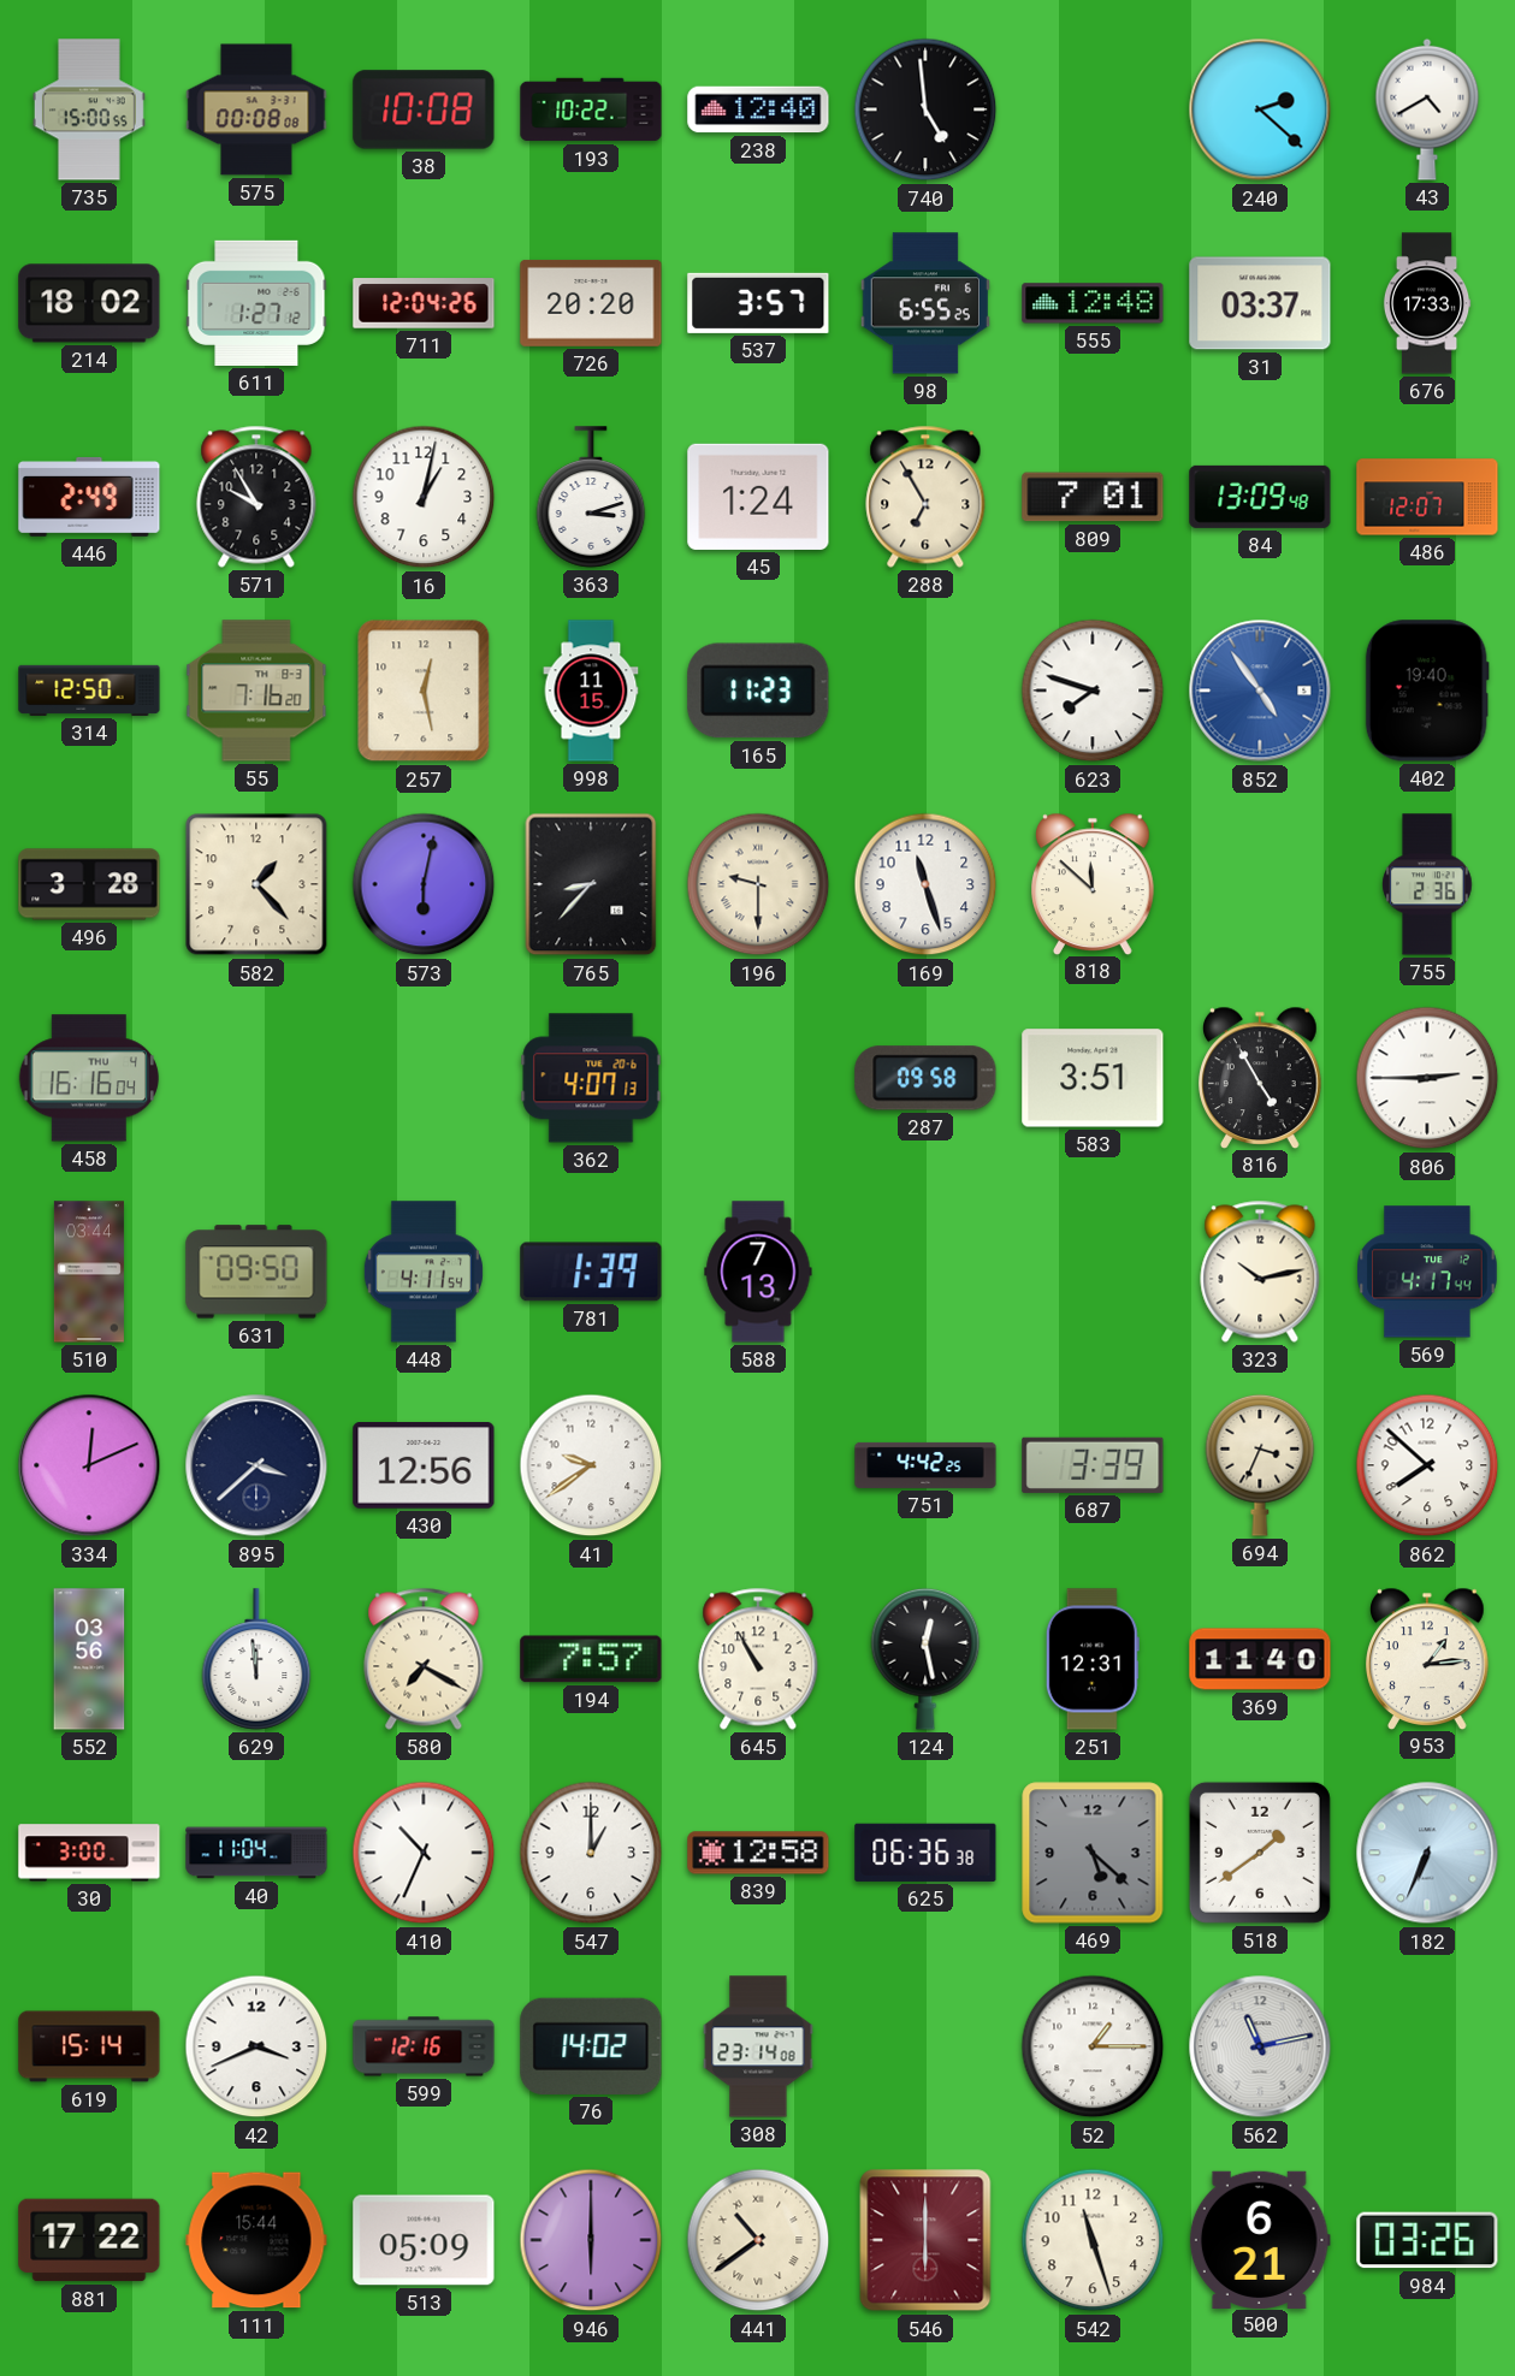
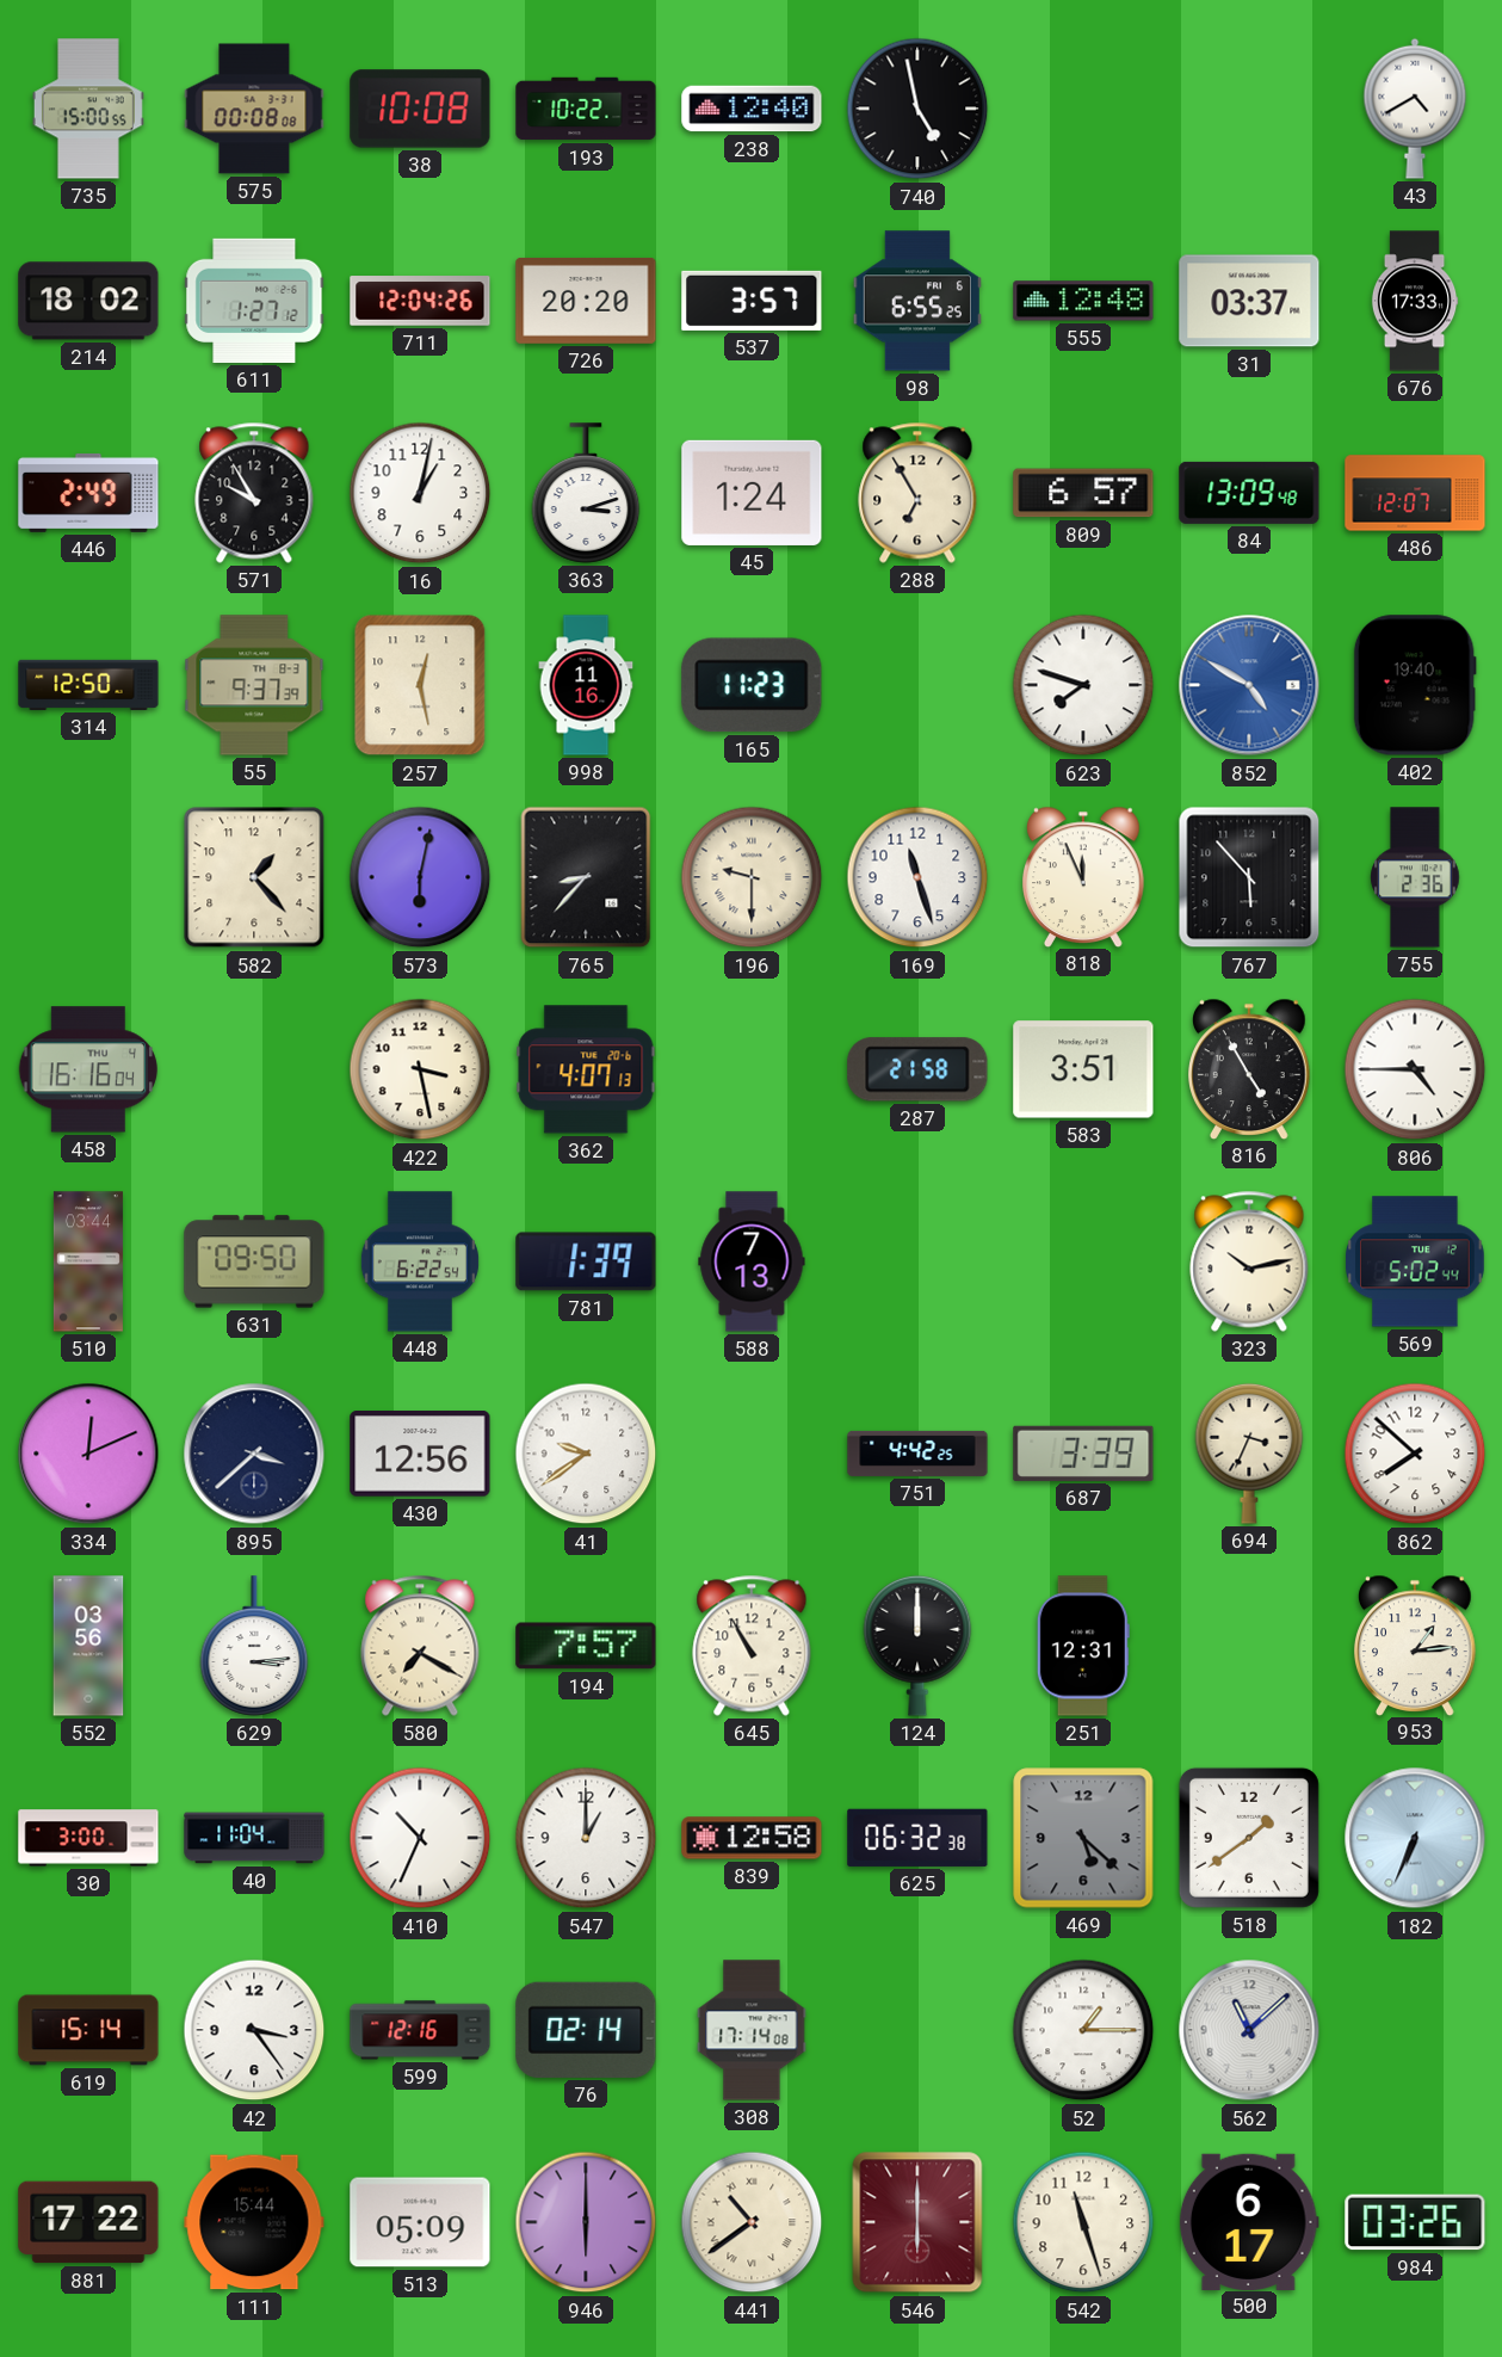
740: 4:59 -> 4:58 (917, 109)
240: 2:22 -> none (1260, 109)
809: 7:01 -> 6:57 (1083, 493)
55: 7:16 -> 9:37 (254, 685)
998: 11:15 -> 11:16 (586, 685)
852: 4:54 -> 4:50 (1249, 685)
496: 3:28 -> none (89, 884)
818: 11:52 -> 11:56 (1084, 876)
767: none -> 5:53 (1249, 877)
422: none -> 3:28 (420, 1069)
287: 09:58 -> 21:58 (917, 1069)
806: 2:45 -> 4:45 (1415, 1069)
448: 4:11 -> 6:22 (420, 1261)
569: 4:17 -> 5:02 (1415, 1261)
629: 11:59 -> 3:14 (254, 1646)
124: 12:28 -> 12:00 (917, 1646)
369: 11:40 -> none (1260, 1659)
625: 06:36 -> 06:32 (917, 1838)
42: 3:41 -> 3:24 (254, 2030)
76: 14:02 -> 02:14 (586, 2030)
308: 23:14 -> 17:14 (752, 2030)
562: 11:13 -> 11:08 (1249, 2030)
500: 6:21 -> 6:17 (1249, 2221)
